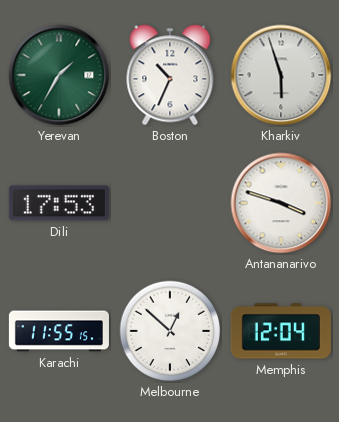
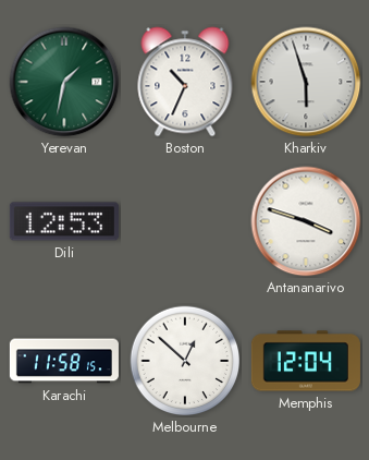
Yerevan: 1:35 -> 1:32 (64, 82)
Dili: 17:53 -> 12:53 (64, 221)
Karachi: 11:55 -> 11:58 (64, 361)
